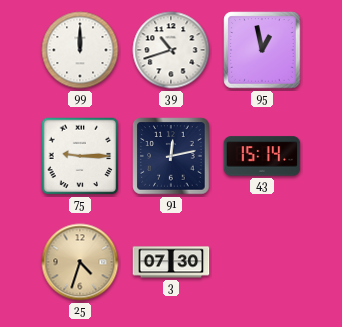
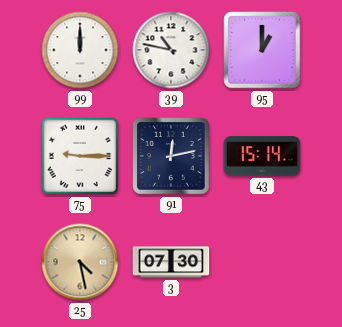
39: 10:42 -> 10:47 (171, 50)
95: 12:58 -> 1:00 (262, 50)
25: 4:33 -> 4:28 (80, 262)
